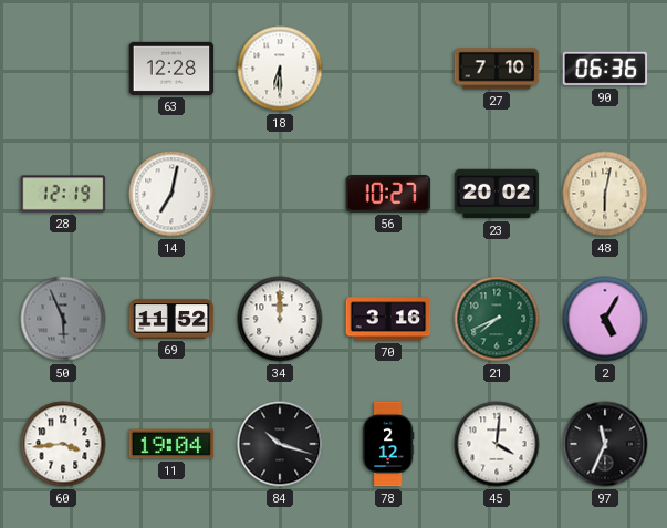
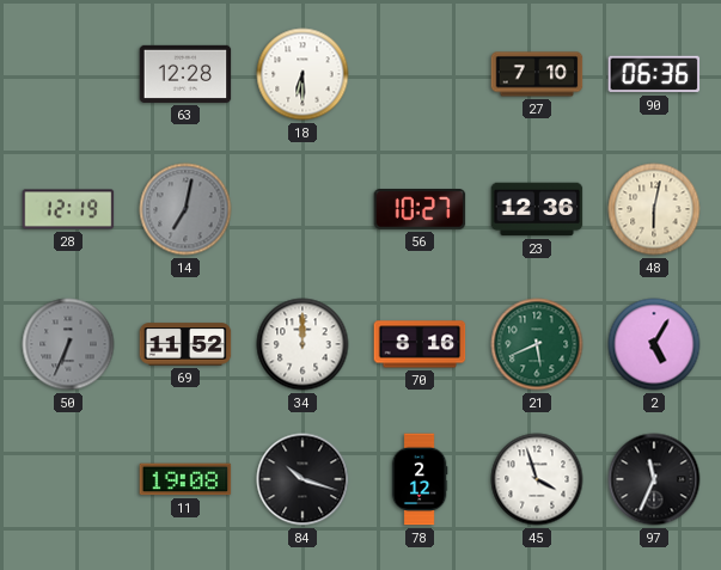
14 dial: white -> grey (185, 209)
23: 20:02 -> 12:36 (537, 209)
50: 5:56 -> 6:34 (68, 344)
70: 3:16 -> 8:16 (420, 344)
21: 7:41 -> 5:41 (537, 344)
60: 3:44 -> none (63, 444)
11: 19:04 -> 19:08 (185, 479)
45: 4:01 -> 3:57 (537, 479)
